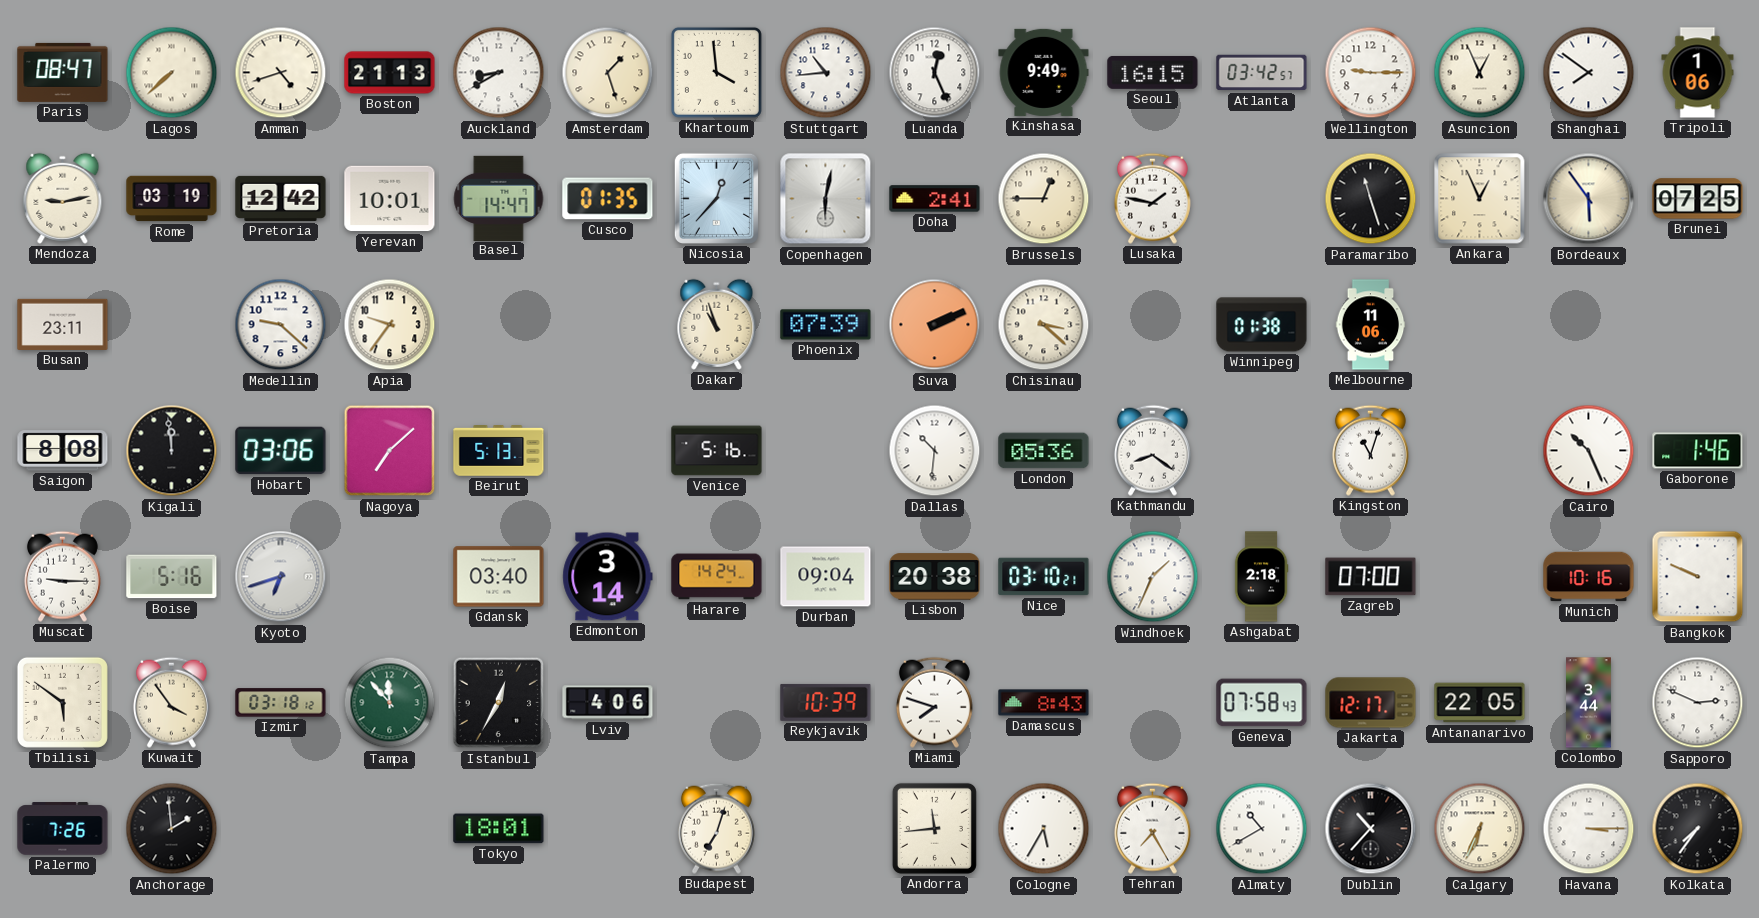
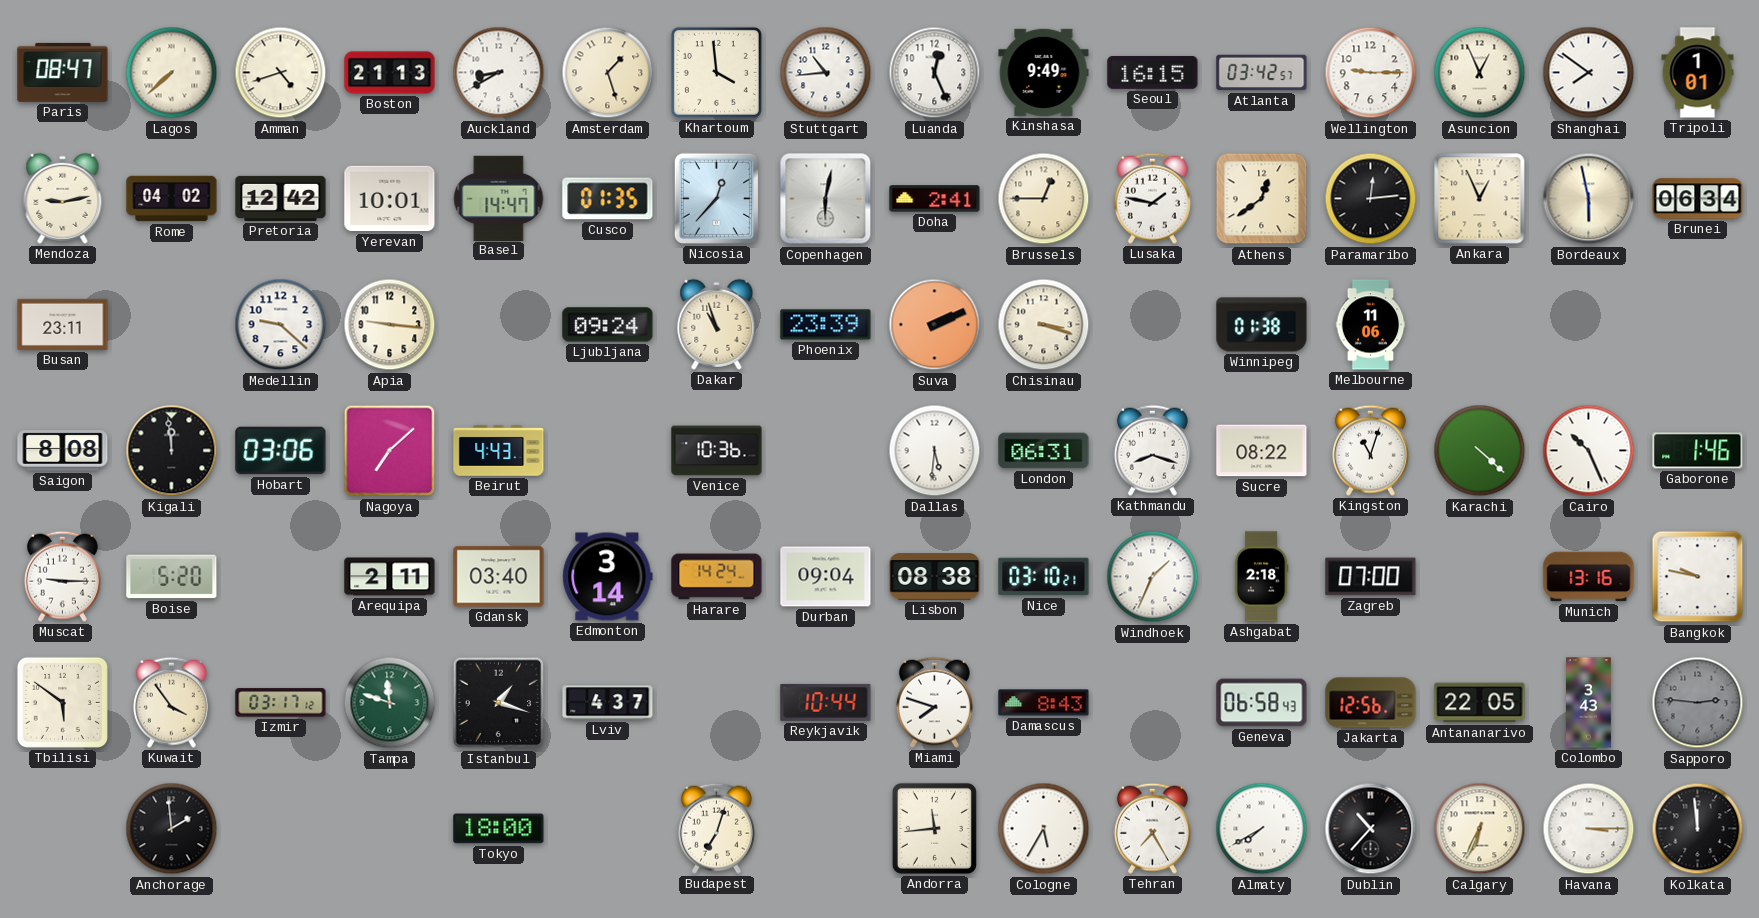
Tripoli: 1:06 -> 1:01 (1698, 73)
Rome: 03:19 -> 04:02 (172, 199)
Athens: none -> 12:39 (1262, 199)
Paramaribo: 11:27 -> 12:14 (1371, 199)
Bordeaux: 5:54 -> 5:58 (1589, 199)
Brunei: 07:25 -> 06:34 (1698, 199)
Apia: 9:36 -> 9:16 (390, 325)
Ljubljana: none -> 09:24 (608, 325)
Phoenix: 07:39 -> 23:39 (826, 325)
Chisinau: 3:22 -> 3:18 (1044, 325)
Beirut: 5:13 -> 4:43 (499, 451)
Venice: 5:16 -> 10:36 (717, 451)
Dallas: 10:31 -> 5:31 (935, 451)
London: 05:36 -> 06:31 (1044, 451)
Kathmandu: 8:21 -> 8:18 (1152, 450)
Sucre: none -> 08:22 (1262, 451)
Karachi: none -> 4:22 (1480, 451)
Boise: 5:16 -> 5:20 (172, 577)
Kyoto: 6:42 -> none (281, 577)
Arequipa: none -> 2:11 (390, 577)
Lisbon: 20:38 -> 08:38 (935, 577)
Munich: 10:16 -> 13:16 (1589, 577)
Bangkok: 9:49 -> 9:47 (1698, 577)
Izmir: 03:18 -> 03:17 (281, 703)
Tampa: 11:53 -> 11:48 (390, 703)
Istanbul: 12:35 -> 1:18 (499, 703)
Lviv: 4:06 -> 4:37 (608, 703)
Reykjavik: 10:39 -> 10:44 (826, 702)
Geneva: 07:58 -> 06:58 (1262, 703)
Jakarta: 12:17 -> 12:56 (1371, 703)
Colombo: 3:44 -> 3:43 (1589, 703)
Sapporo: 2:49 -> 2:46 (1698, 703)
Sapporo dial: white -> grey (1698, 703)
Palermo: 7:26 -> none (63, 829)
Tokyo: 18:01 -> 18:00 (499, 829)
Almaty: 10:40 -> 7:40 (1262, 829)
Kolkata: 7:36 -> 11:59 (1698, 829)
